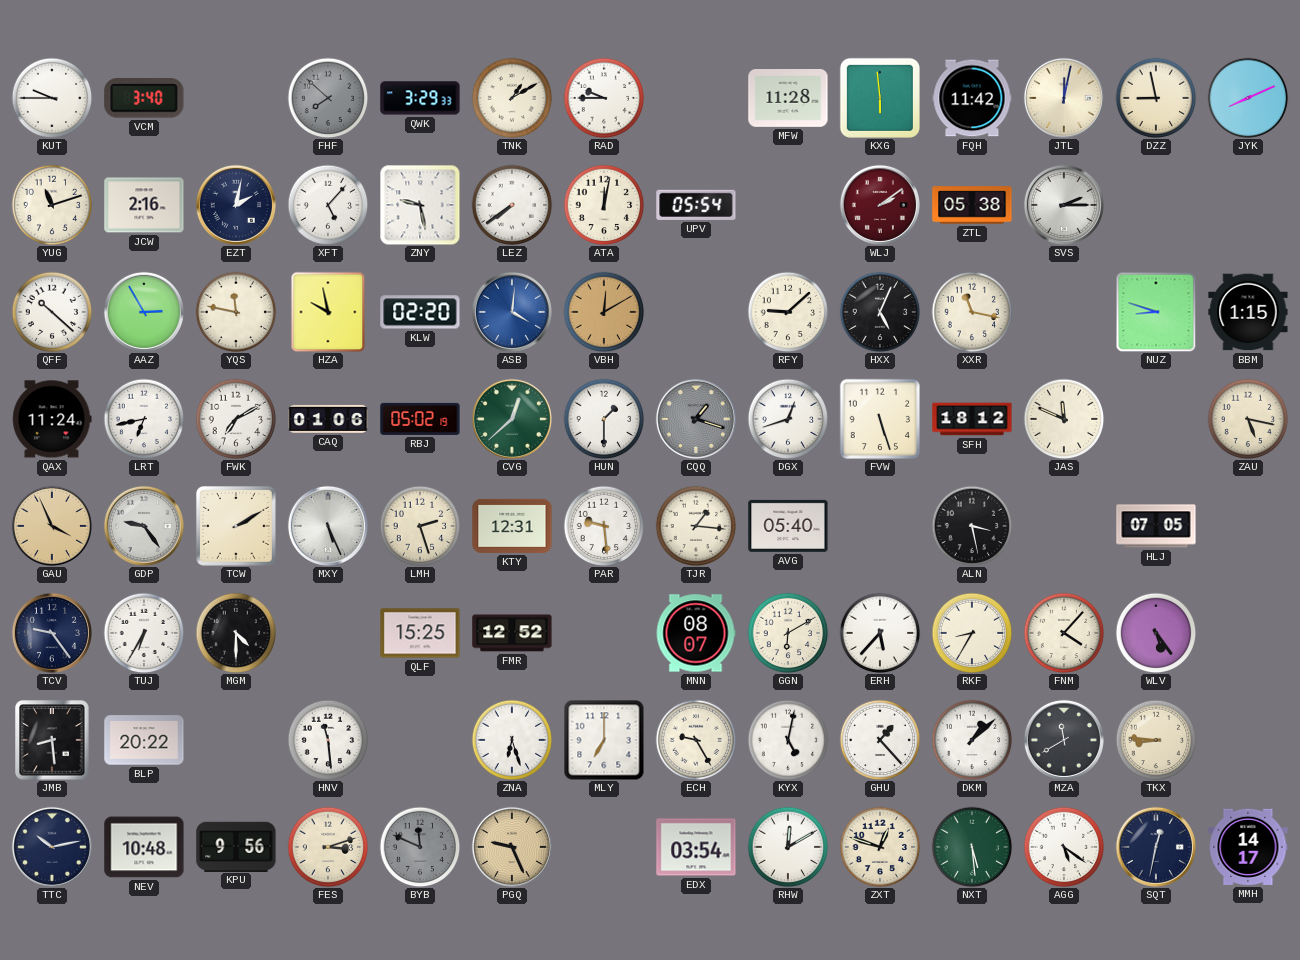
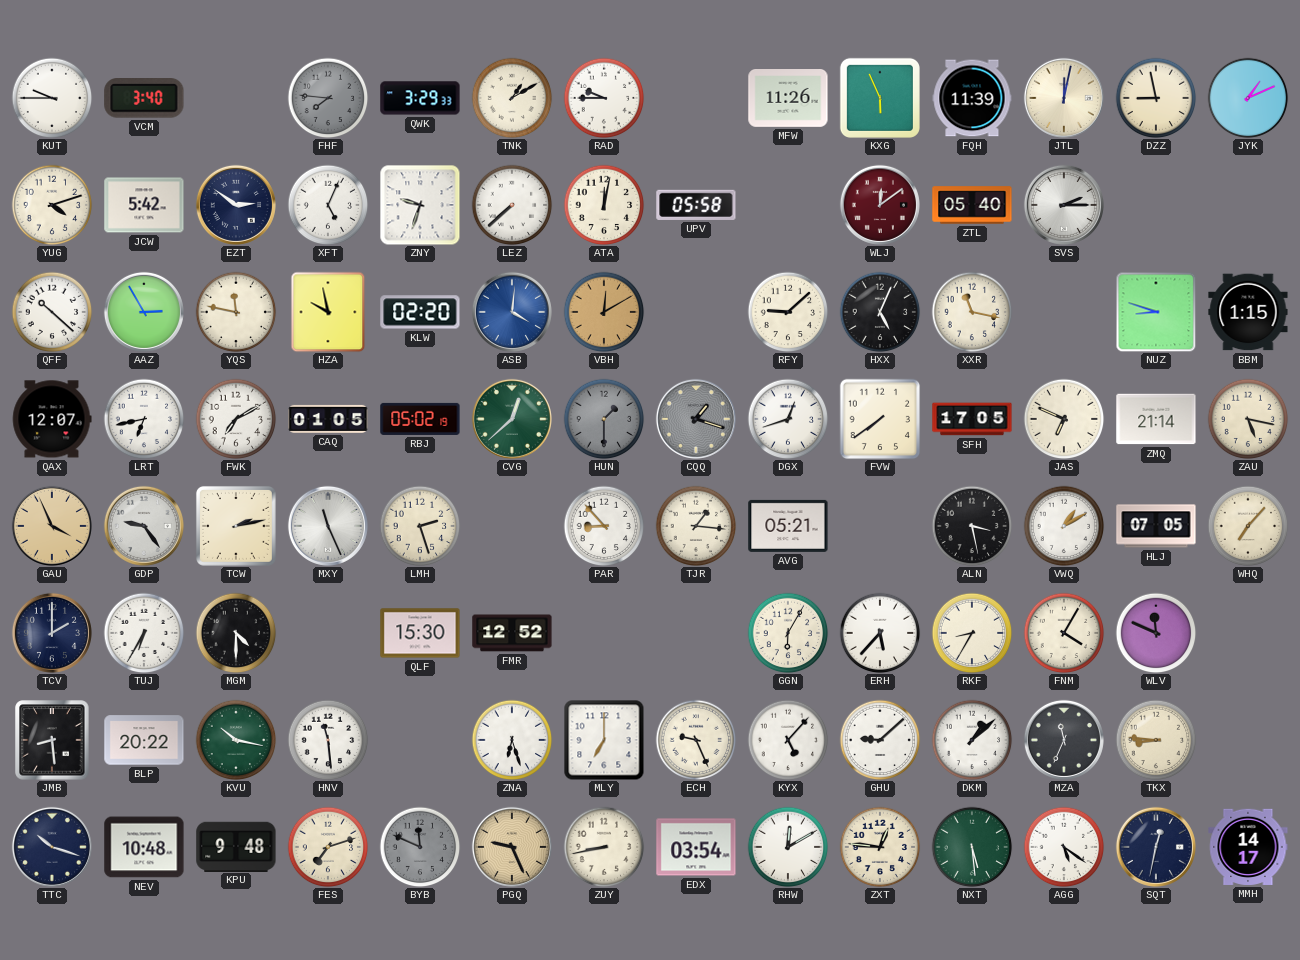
FHF: 7:52 -> 7:46 (328, 98)
MFW: 11:28 -> 11:26 (788, 99)
KXG: 5:59 -> 5:56 (880, 98)
FQH: 11:42 -> 11:39 (972, 98)
JYK: 8:11 -> 1:11 (1248, 98)
YUG: 11:12 -> 4:12 (52, 205)
JCW: 2:16 -> 5:42 (144, 205)
EZT: 2:02 -> 2:51 (236, 205)
XFT: 5:07 -> 5:04 (328, 205)
ZNY: 9:28 -> 9:33 (420, 205)
LEZ: 7:39 -> 7:38 (512, 205)
UPV: 05:54 -> 05:58 (696, 205)
WLJ: 2:09 -> 12:09 (880, 205)
ZTL: 05:38 -> 05:40 (972, 205)
QAX: 11:24 -> 12:07 (52, 419)
CAQ: 01:06 -> 01:05 (328, 419)
HUN dial: white -> grey (604, 419)
FVW: 5:27 -> 7:39 (880, 419)
SFH: 18:12 -> 17:05 (972, 419)
JAS: 11:49 -> 6:49 (1064, 419)
ZMQ: none -> 21:14 (1156, 419)
TCW: 2:10 -> 2:13 (236, 526)
MXY: 5:26 -> 11:26 (328, 526)
KTY: 12:31 -> none (512, 526)
PAR: 9:29 -> 8:53 (604, 526)
AVG: 05:40 -> 05:21 (788, 526)
VWQ: none -> 1:10 (1064, 526)
WHQ: none -> 7:07 (1248, 526)
TCV: 9:24 -> 2:00 (52, 633)
QLF: 15:25 -> 15:30 (420, 633)
MNN: 08:07 -> none (696, 633)
GGN: 6:10 -> 6:05 (788, 633)
FNM: 4:07 -> 4:05 (1064, 633)
WLV: 5:24 -> 11:49 (1156, 633)
KVU: none -> 10:17 (236, 740)
ECH: 9:25 -> 9:26 (696, 740)
KYX: 5:02 -> 5:07 (788, 740)
GHU: 1:23 -> 9:08 (880, 740)
MZA: 11:40 -> 11:34 (1064, 740)
TTC: 10:13 -> 10:18 (52, 847)
KPU: 9:56 -> 9:48 (236, 846)
FES: 3:12 -> 7:12 (328, 847)
ZUY: none -> 8:43 (604, 847)
ZXT: 12:48 -> 12:46 (880, 847)
